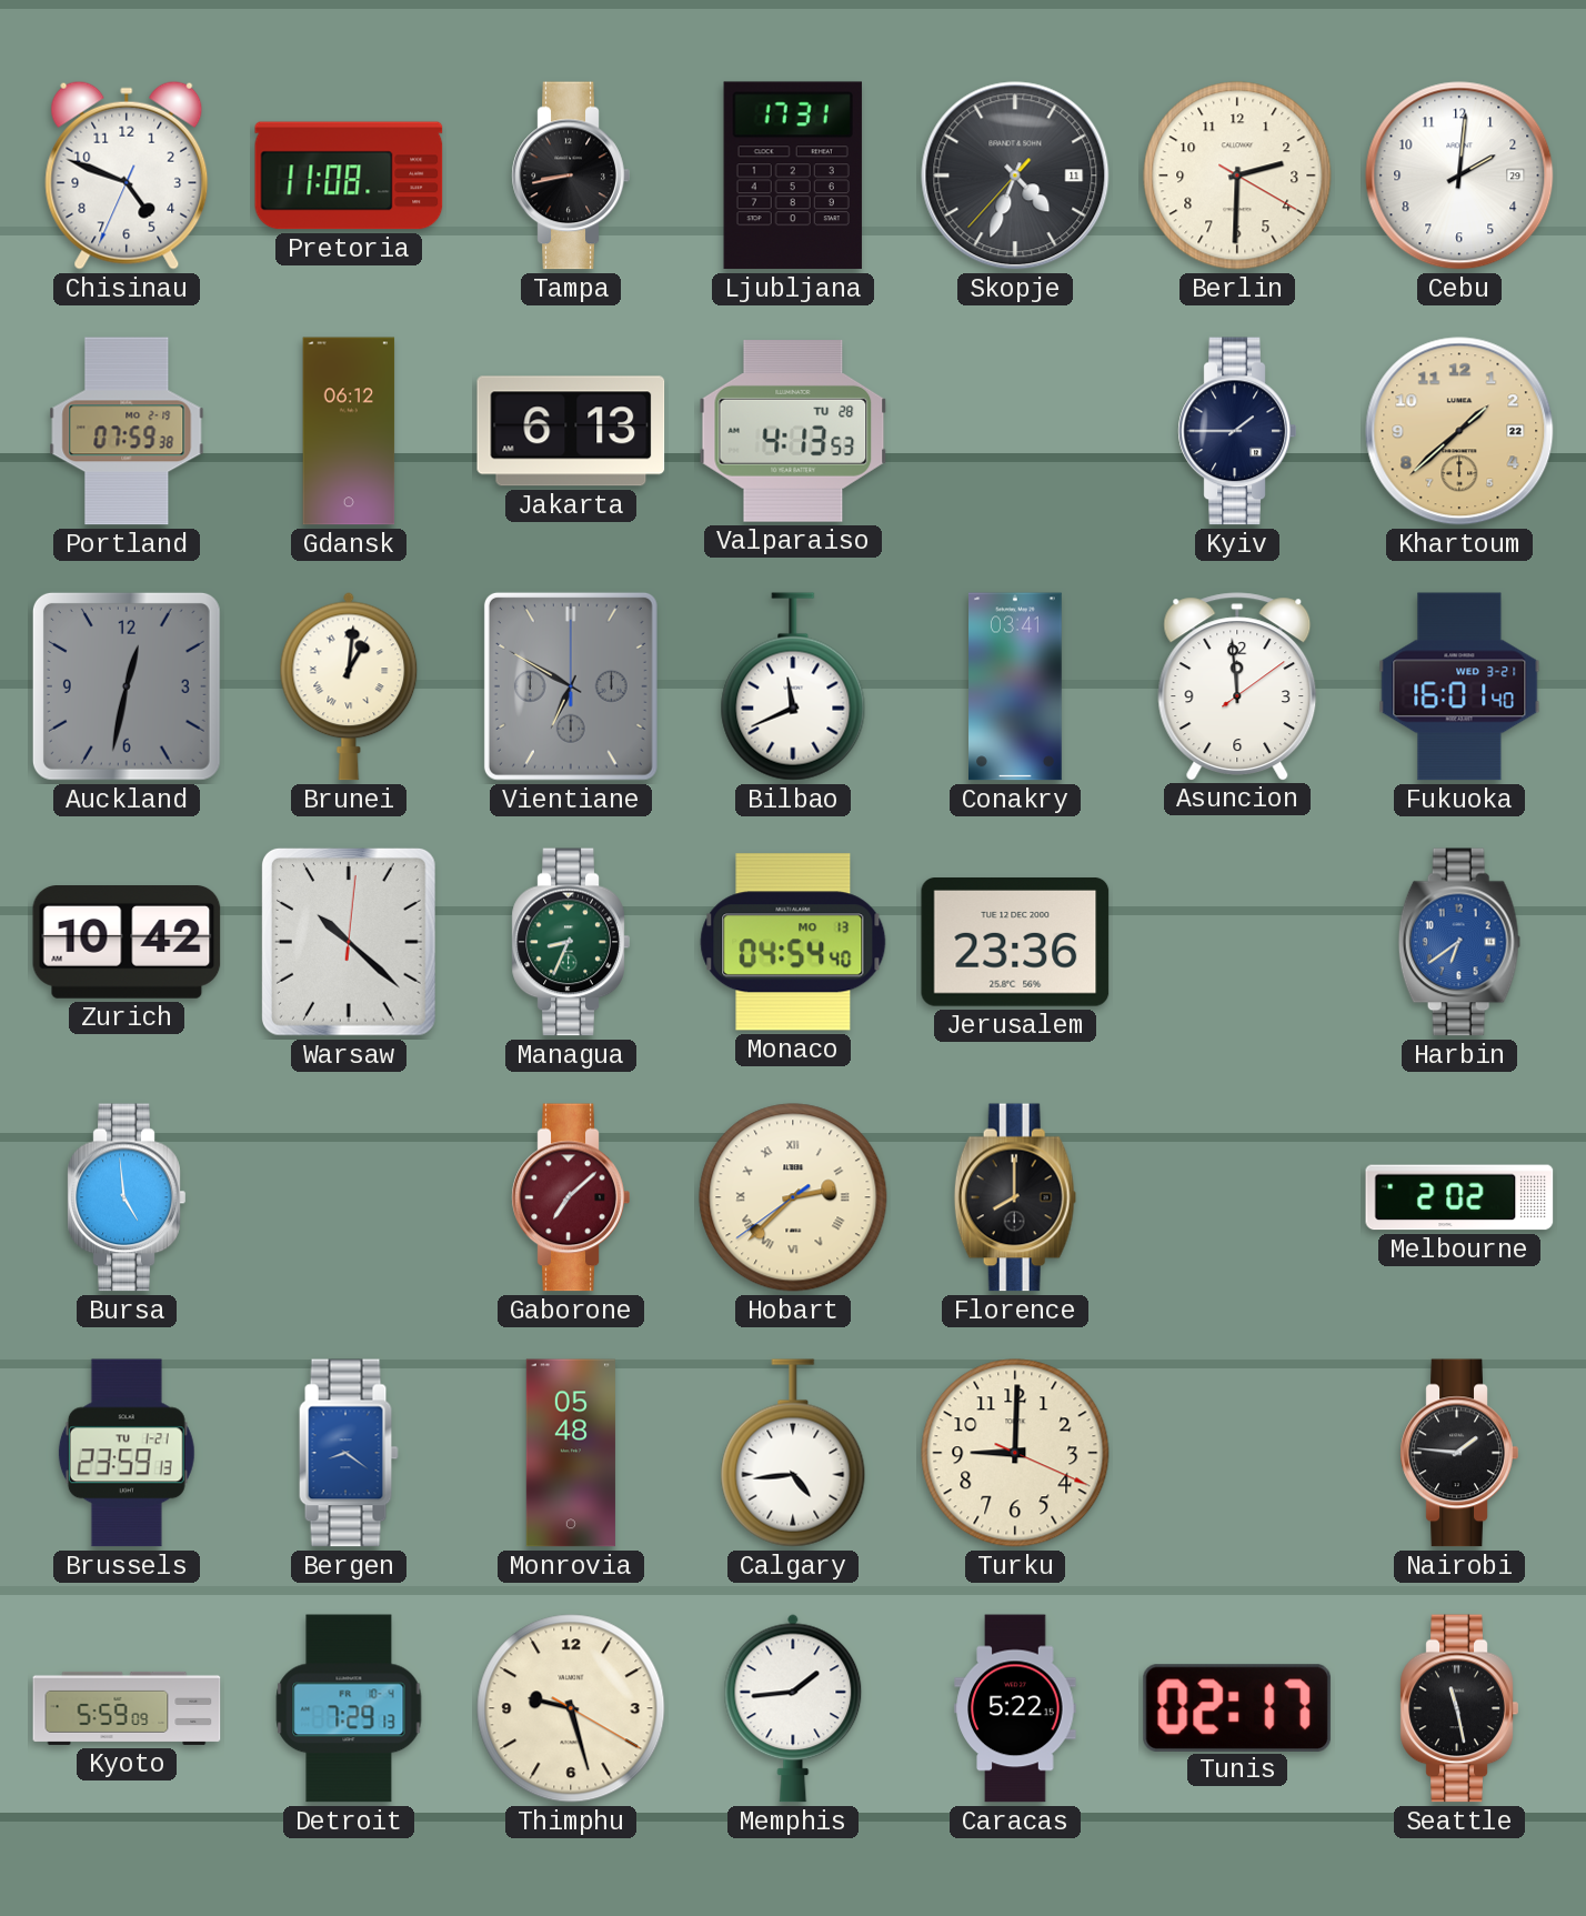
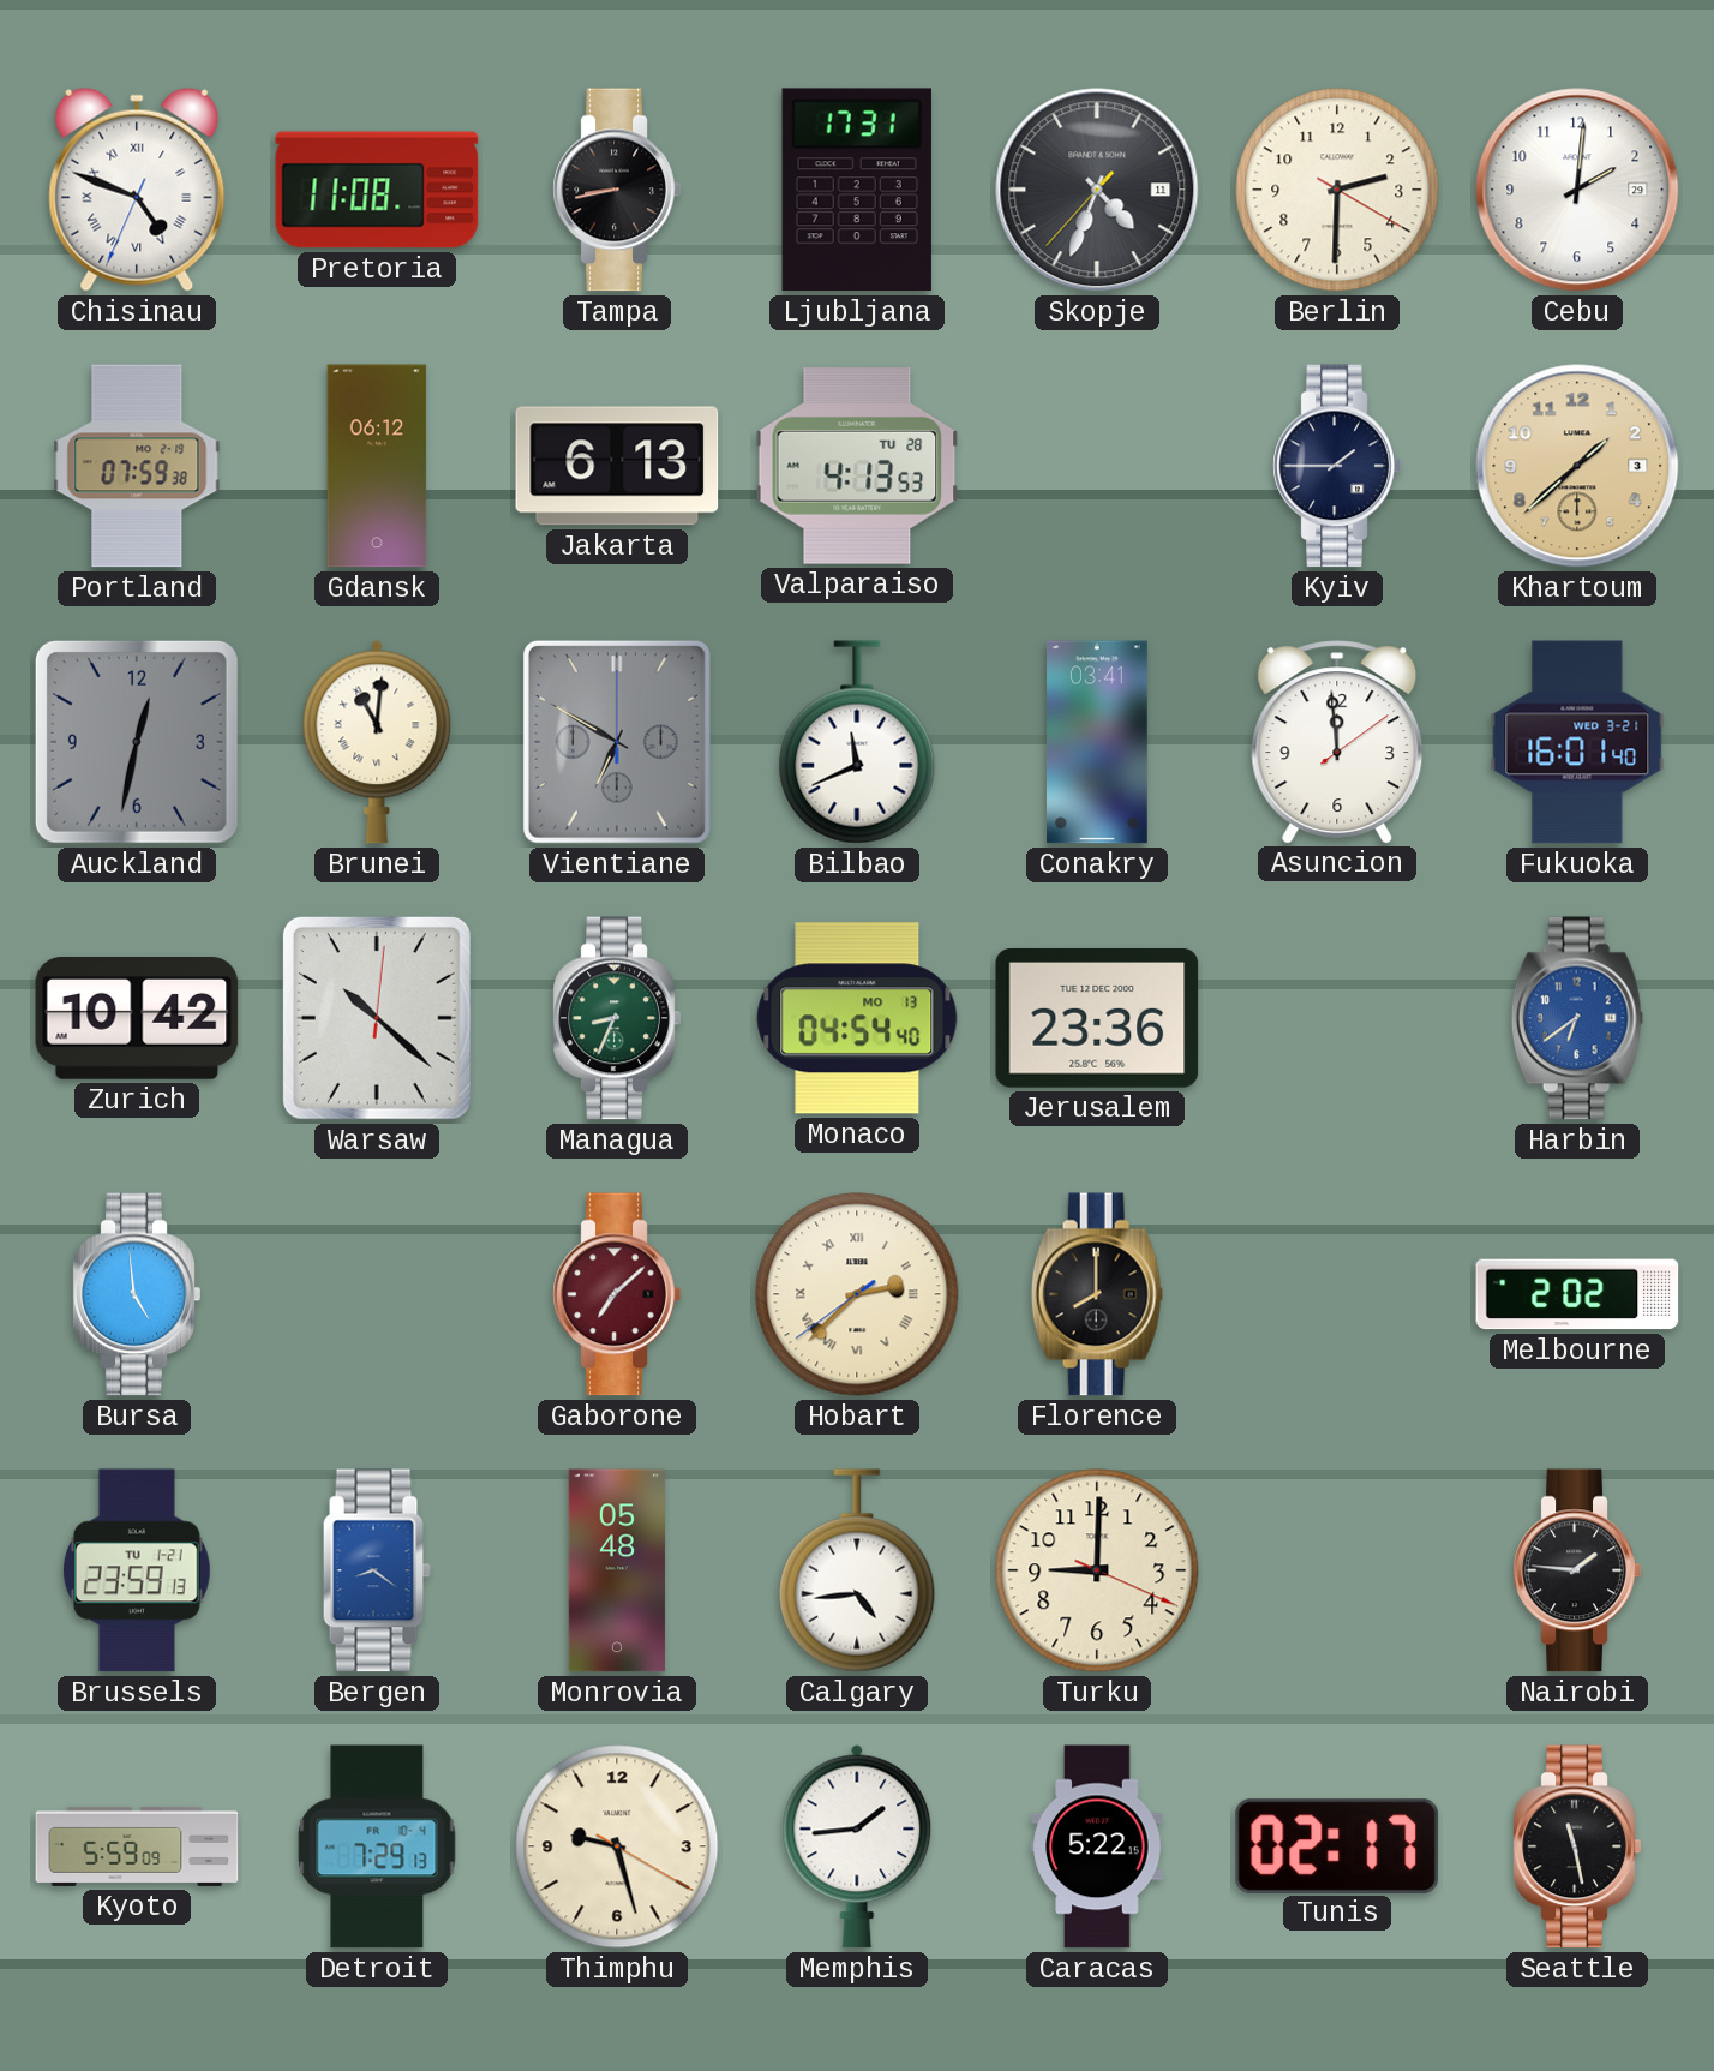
Chisinau numerals: Arabic -> Roman (137, 190)
Khartoum date: 22 -> 3 (1577, 466)
Brunei: 1:01 -> 11:01 (377, 742)
